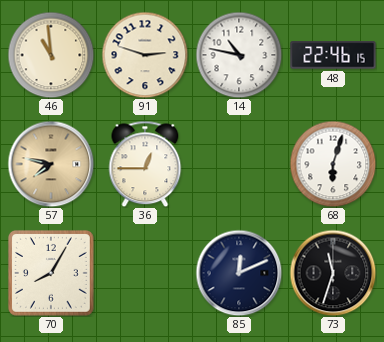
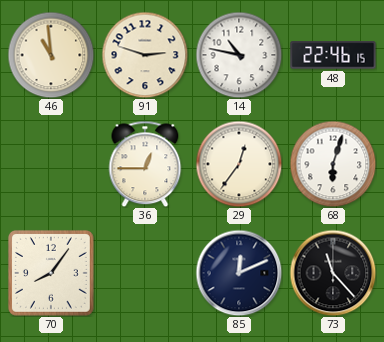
57: 7:47 -> none (51, 164)
29: none -> 12:36 (239, 164)
70: 8:05 -> 8:06 (51, 273)
73: 11:33 -> 11:23 (333, 273)
